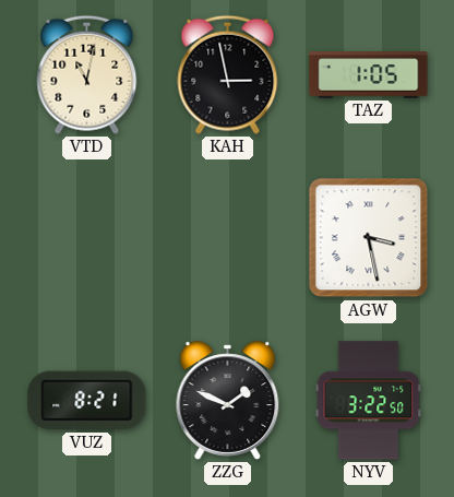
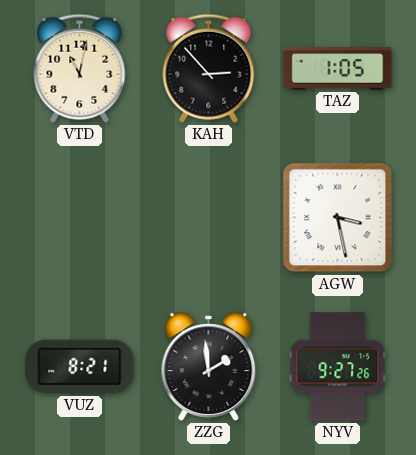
KAH: 2:58 -> 2:53 (209, 68)
ZZG: 1:49 -> 1:59 (209, 367)
NYV: 3:22 -> 9:27 (338, 367)
